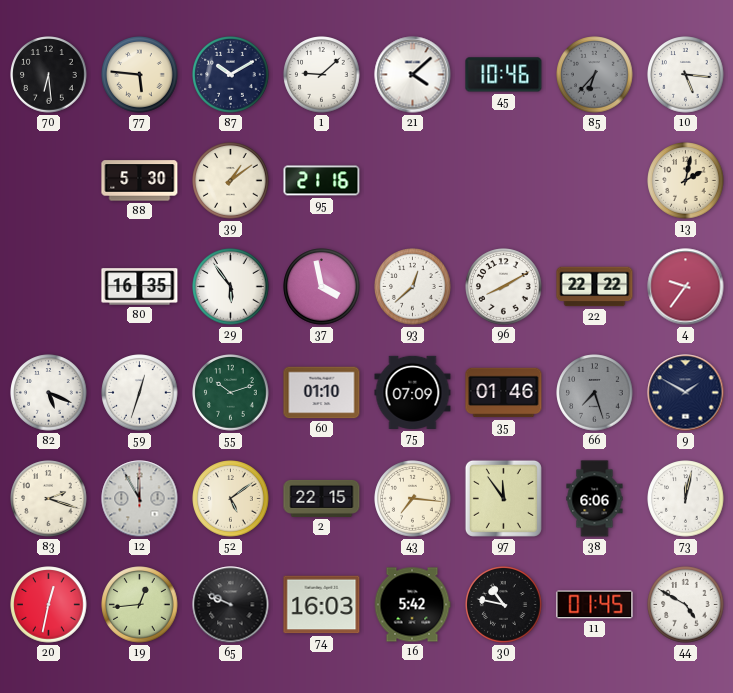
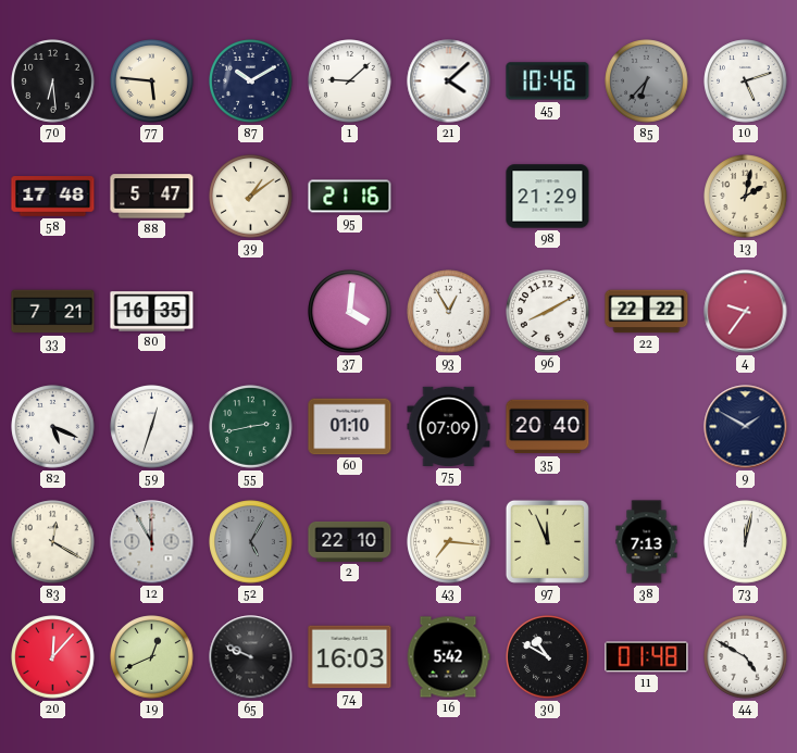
10: 5:16 -> 5:12 (746, 81)
58: none -> 17:48 (53, 197)
88: 5:30 -> 5:47 (152, 197)
98: none -> 21:29 (548, 197)
33: none -> 7:21 (53, 312)
29: 5:54 -> none (231, 287)
37: 3:58 -> 4:01 (350, 312)
93: 12:38 -> 12:55 (449, 312)
55: 10:12 -> 2:43 (251, 427)
35: 01:46 -> 20:40 (548, 427)
66: 7:27 -> none (595, 393)
83: 2:18 -> 12:20 (53, 542)
52: 5:09 -> 5:05 (251, 542)
52 dial: cream -> grey (251, 542)
2: 22:15 -> 22:10 (350, 541)
97: 11:54 -> 11:56 (547, 541)
38: 6:06 -> 7:13 (647, 542)
20: 12:32 -> 12:07 (53, 657)
19: 12:44 -> 12:41 (152, 657)
30: 10:47 -> 10:50 (548, 657)
11: 01:45 -> 01:48 (647, 657)
